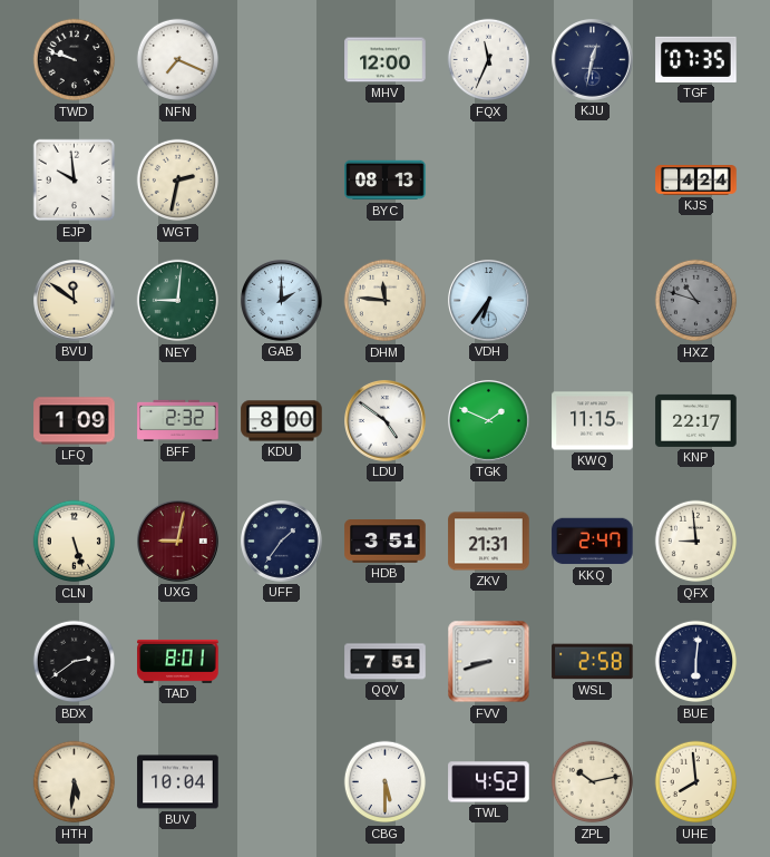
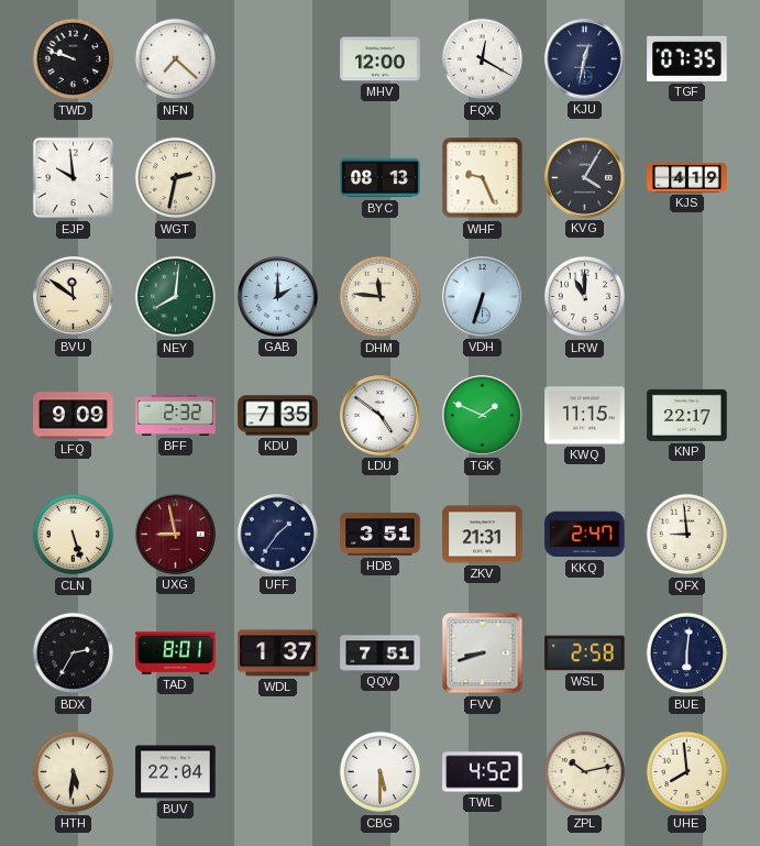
NFN: 7:19 -> 7:22 (176, 59)
FQX: 11:34 -> 12:20 (483, 59)
WHF: none -> 9:26 (483, 178)
KVG: none -> 4:05 (585, 178)
KJS: 4:24 -> 4:19 (687, 178)
NEY: 9:01 -> 8:01 (176, 297)
VDH: 6:36 -> 6:33 (483, 297)
LRW: none -> 11:00 (585, 297)
HXZ: 10:48 -> none (696, 301)
LFQ: 1:09 -> 9:09 (74, 416)
KDU: 8:00 -> 7:35 (278, 416)
UXG: 9:02 -> 8:58 (176, 535)
BDX: 2:39 -> 2:35 (74, 653)
WDL: none -> 1:37 (278, 653)
BUV: 10:04 -> 22:04 (176, 772)
